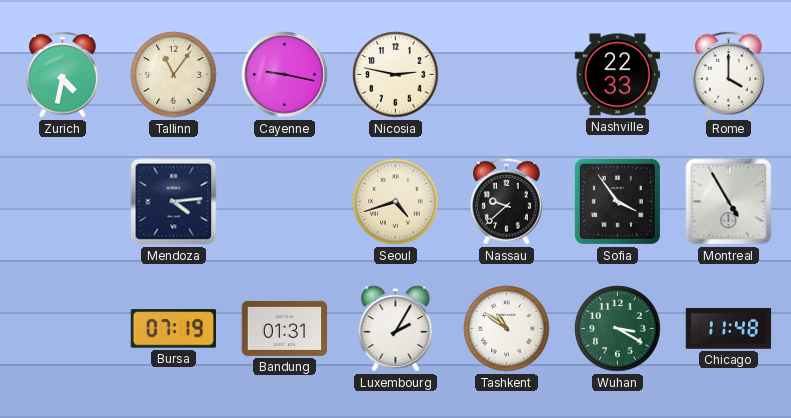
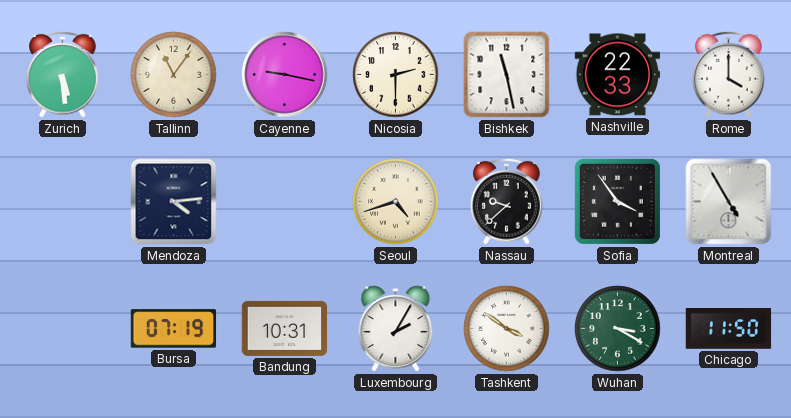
Zurich: 4:32 -> 5:29 (63, 74)
Nicosia: 2:47 -> 2:30 (396, 75)
Bishkek: none -> 11:28 (507, 75)
Bandung: 01:31 -> 10:31 (285, 328)
Tashkent: 10:51 -> 3:51 (507, 329)
Chicago: 11:48 -> 11:50 (729, 329)
